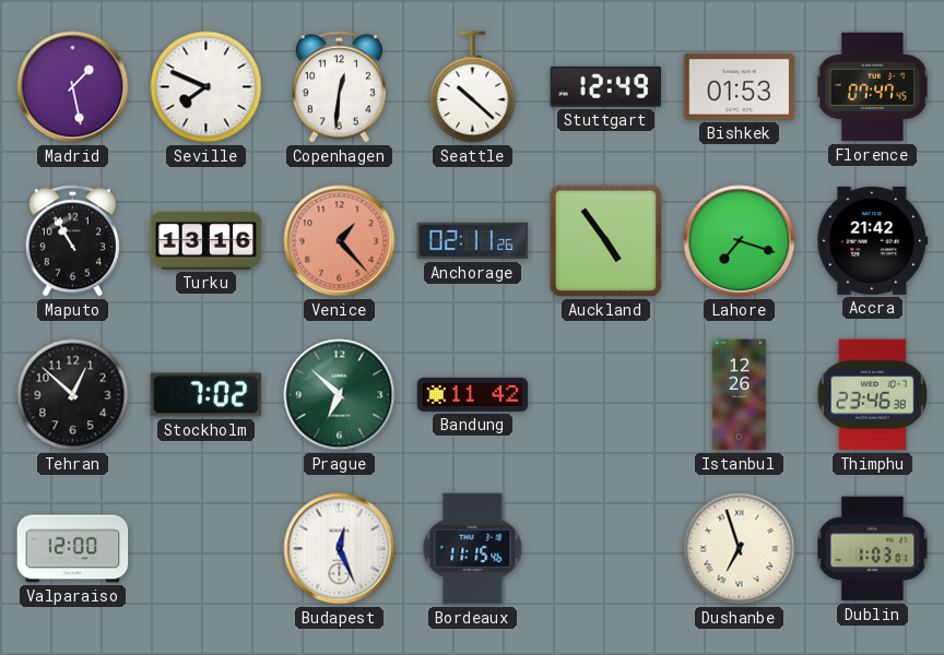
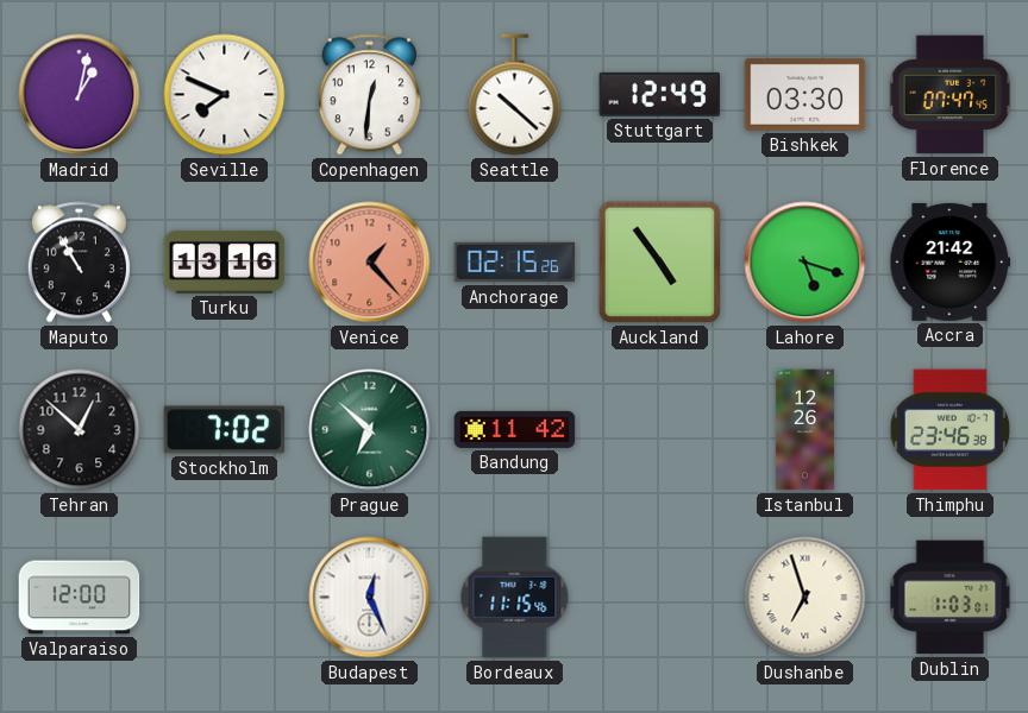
Madrid: 1:28 -> 1:02 (80, 95)
Bishkek: 01:53 -> 03:30 (806, 94)
Anchorage: 02:11 -> 02:15 (515, 263)
Lahore: 7:18 -> 5:18 (806, 263)
